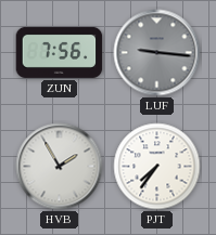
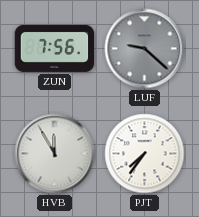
LUF: 9:16 -> 9:22 (145, 49)
HVB: 1:55 -> 11:55 (55, 154)
